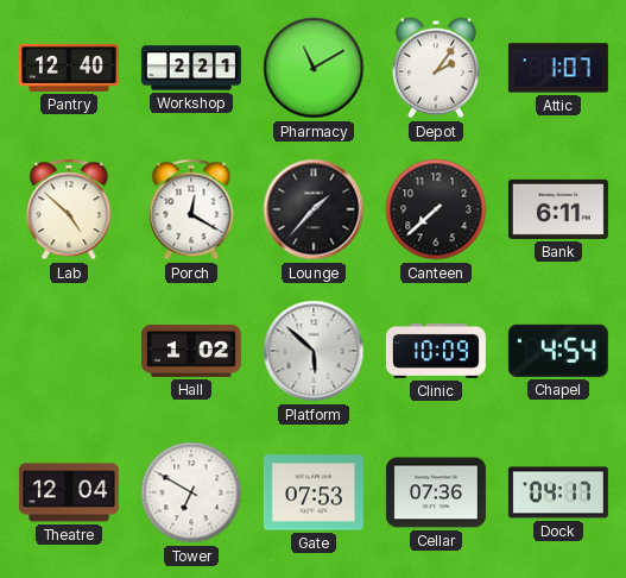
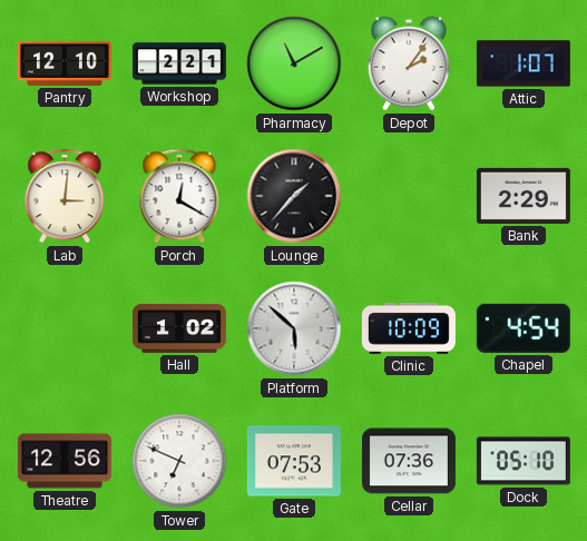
Pantry: 12:40 -> 12:10 (65, 63)
Lab: 4:52 -> 3:01 (65, 196)
Canteen: 7:38 -> none (436, 209)
Bank: 6:11 -> 2:29 (524, 196)
Theatre: 12:04 -> 12:56 (65, 461)
Tower: 6:50 -> 6:49 (179, 461)
Dock: 04:17 -> 05:10 (524, 461)
